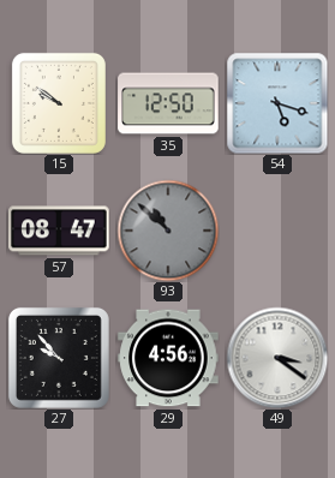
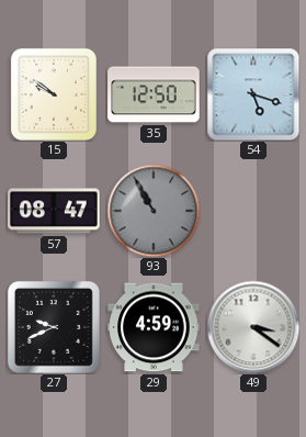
93: 10:52 -> 10:55 (154, 211)
27: 9:53 -> 9:41 (54, 327)
29: 4:56 -> 4:59 (154, 327)
